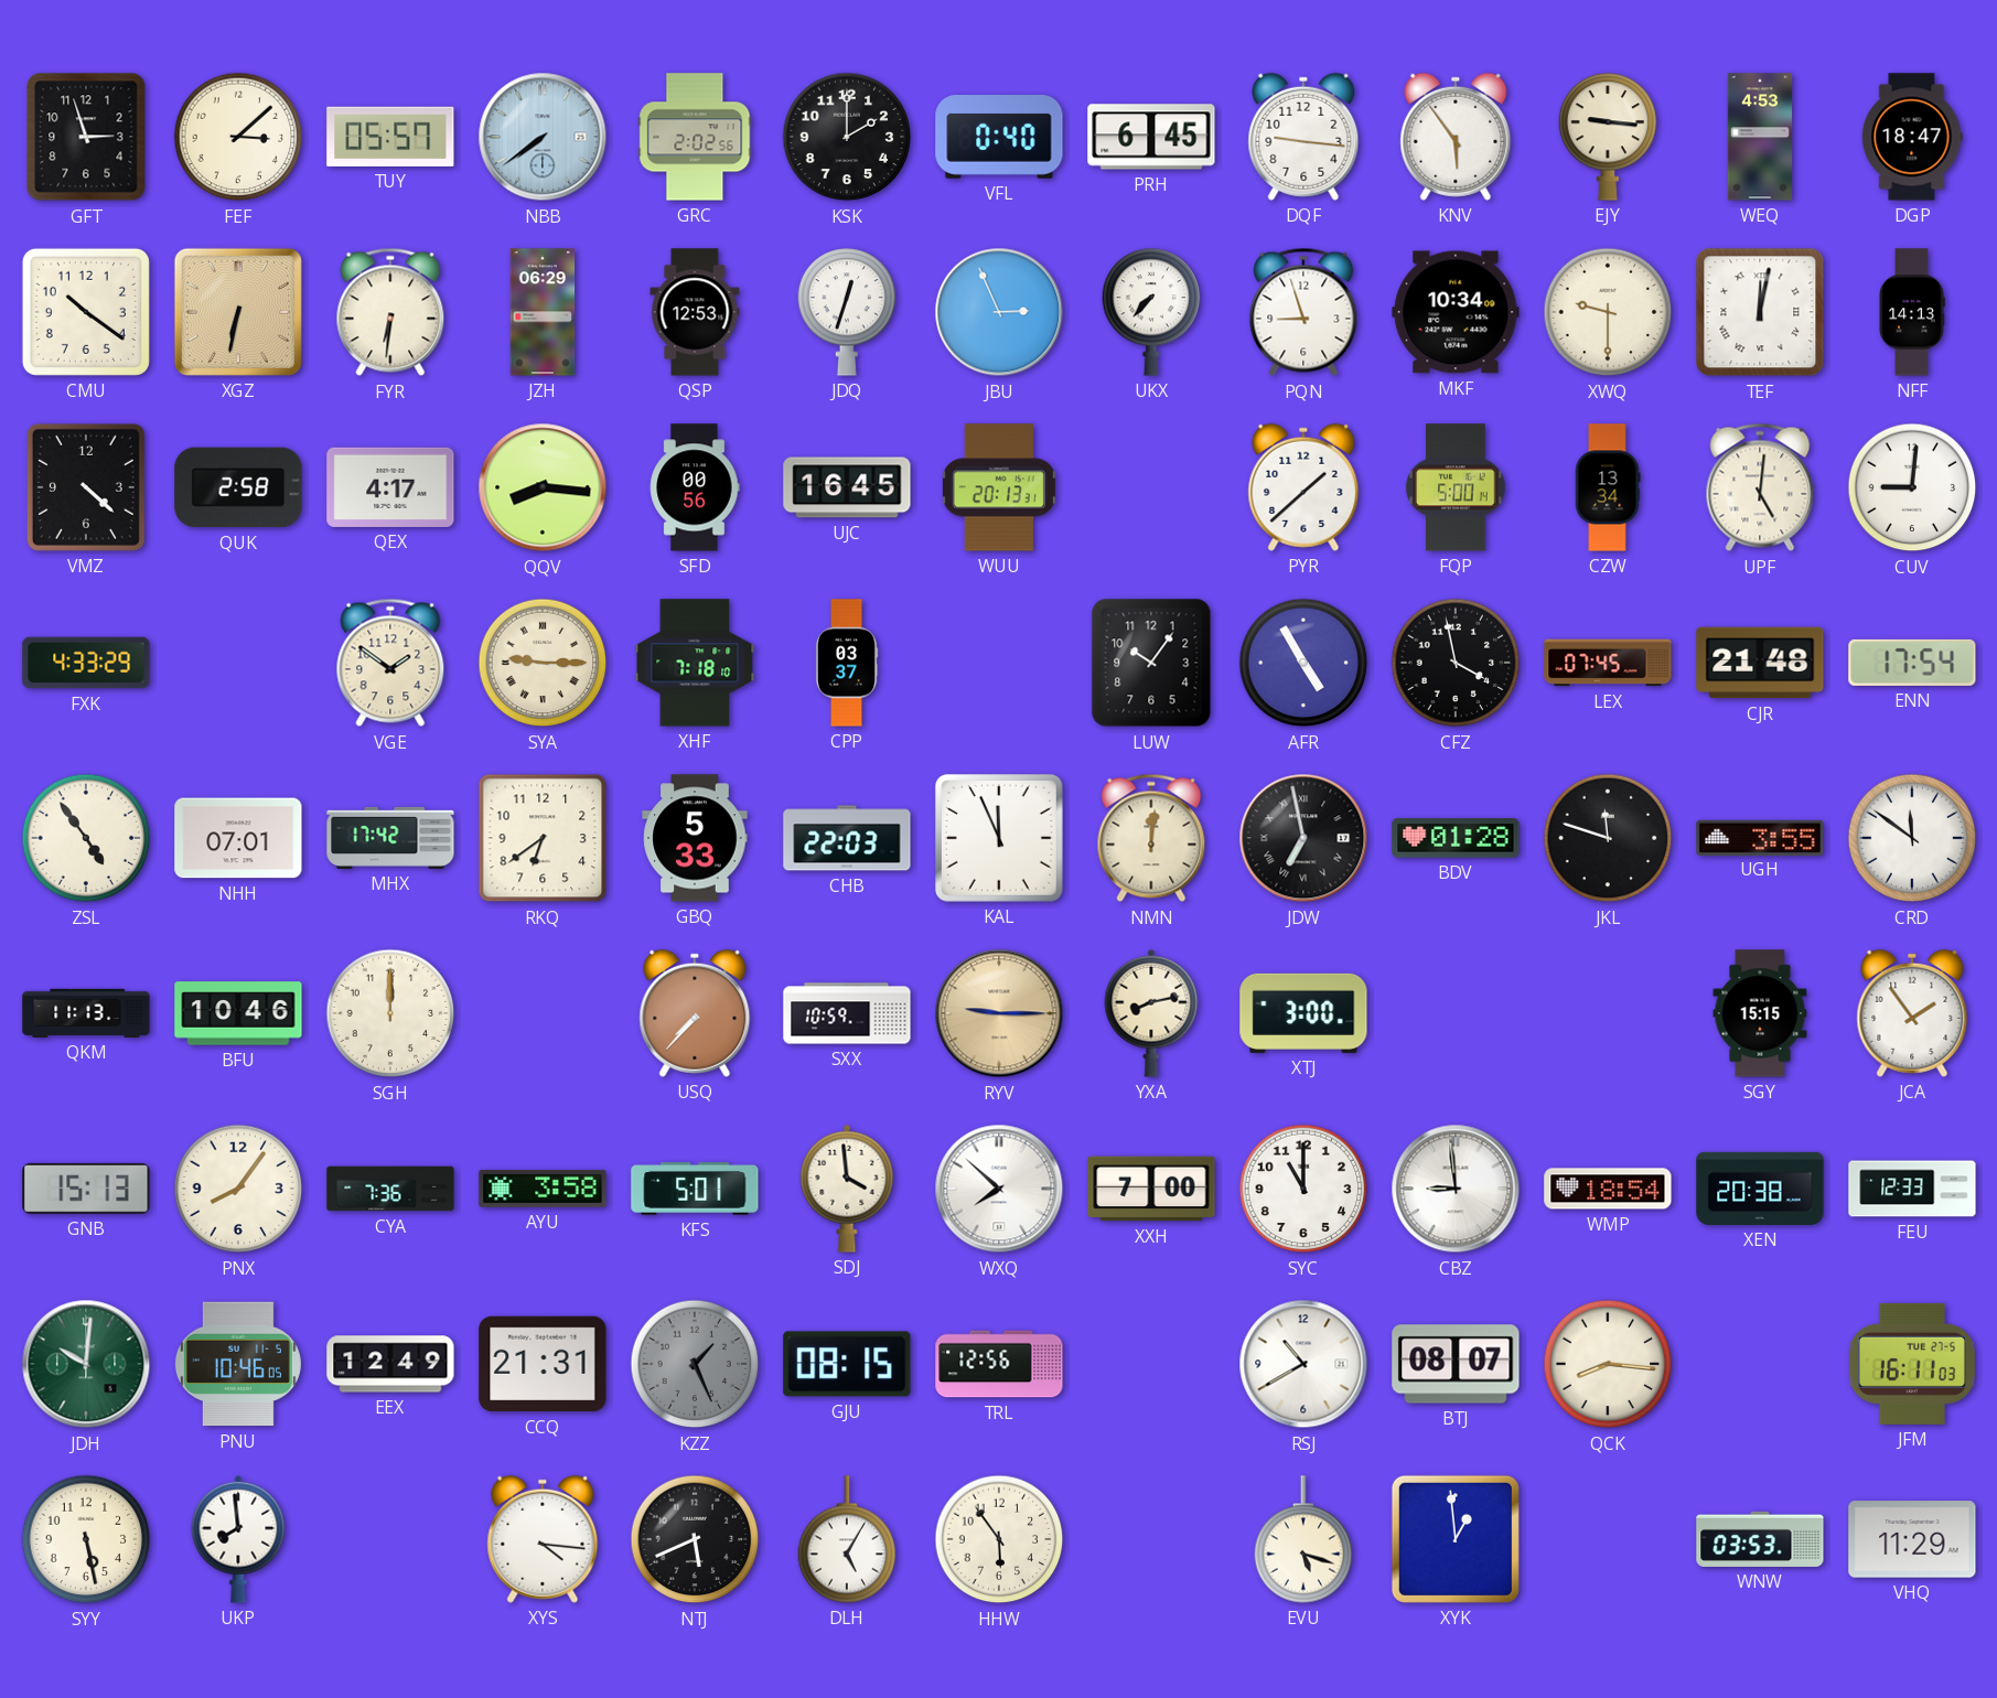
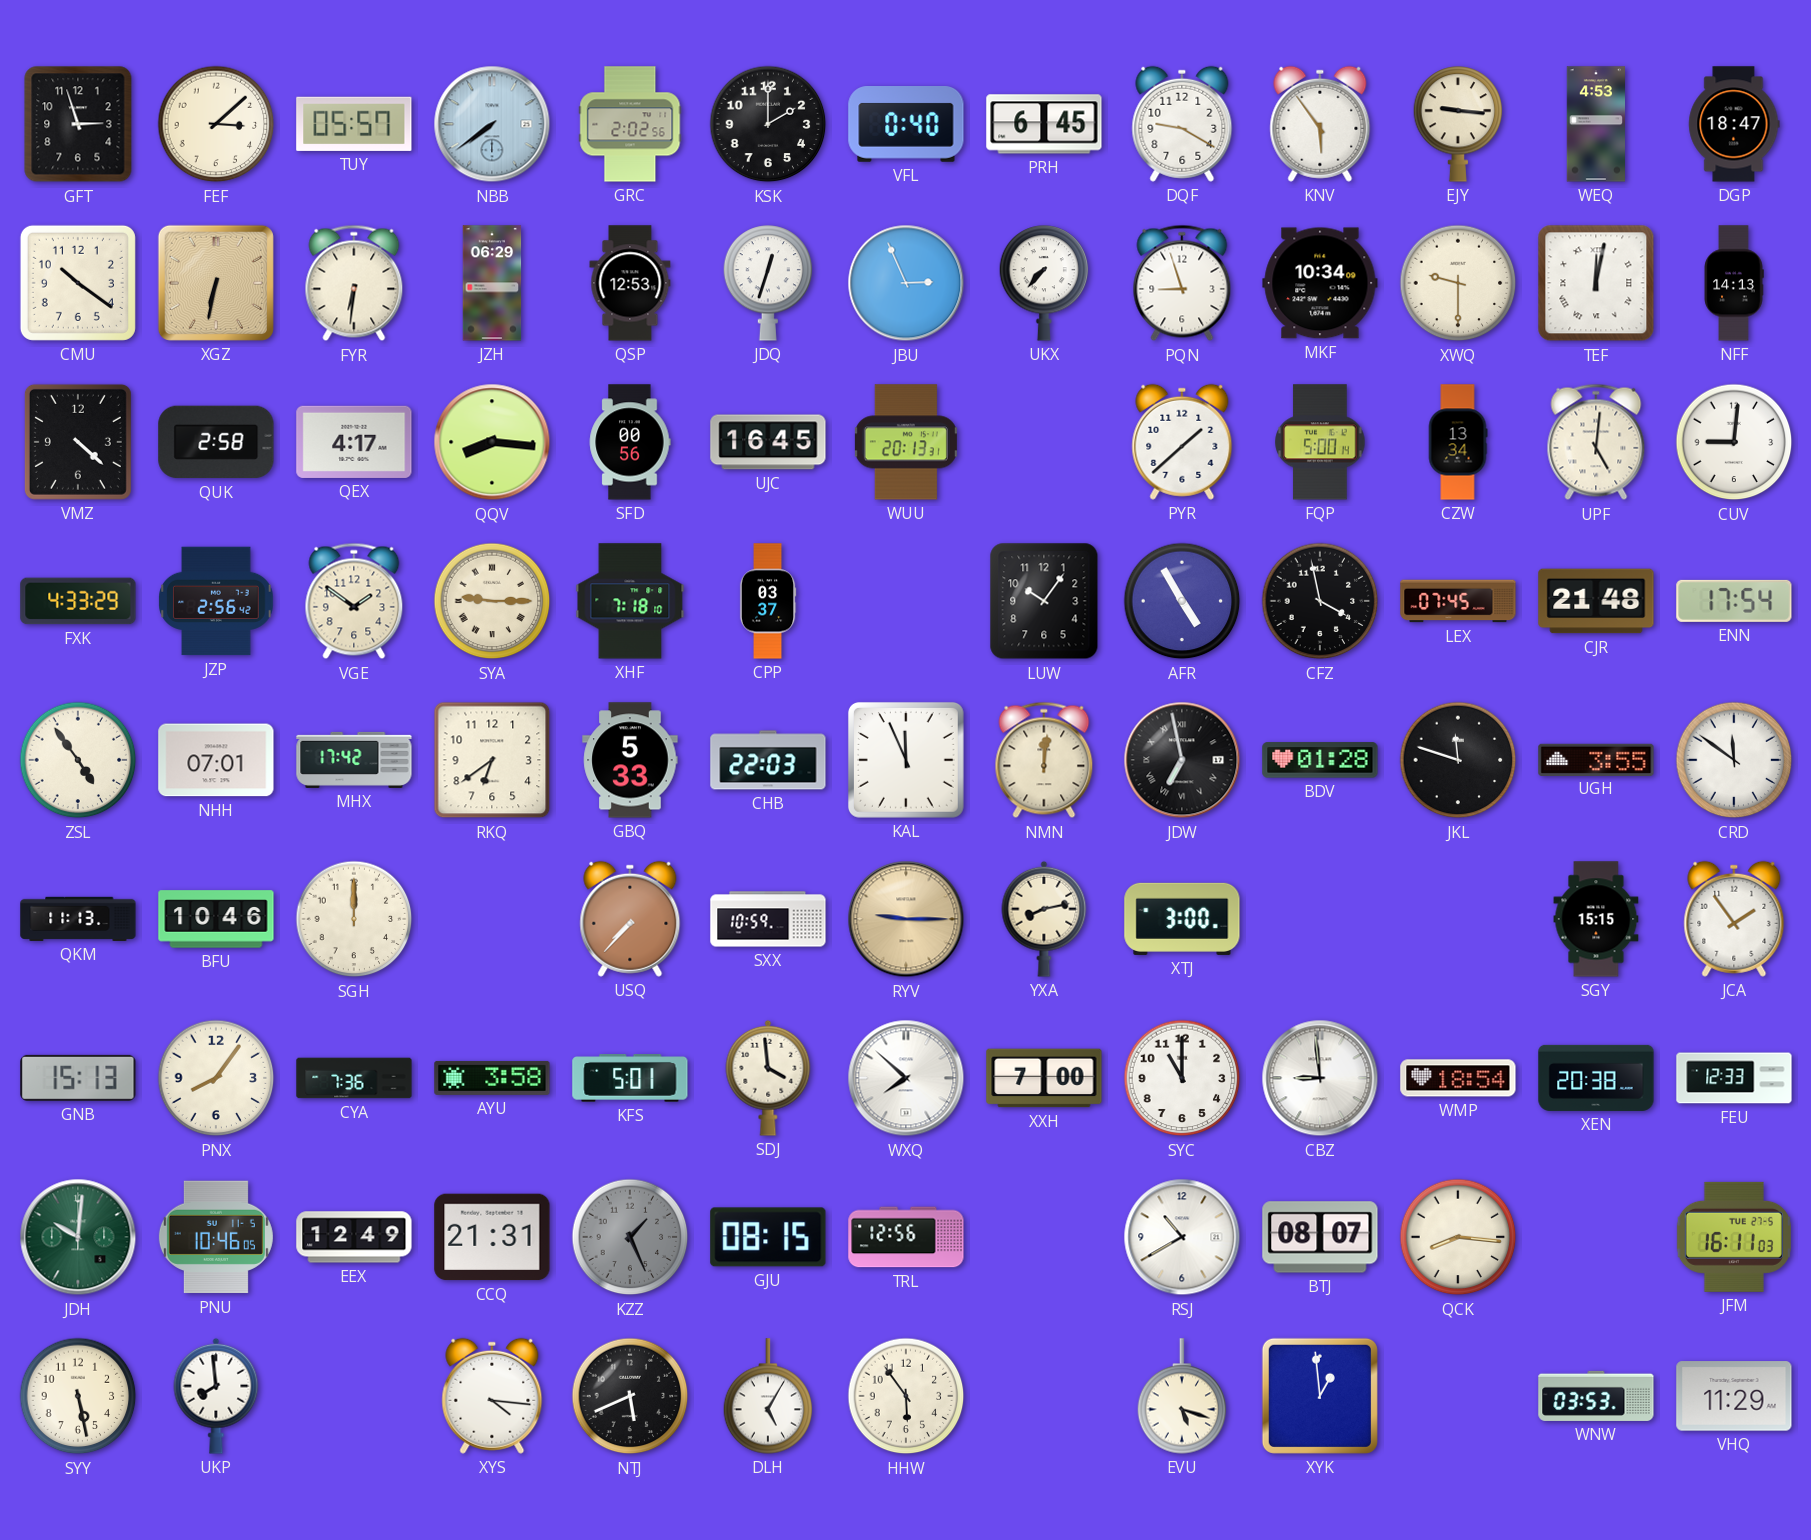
DQF: 9:16 -> 9:20 (1182, 124)
JZP: none -> 2:56 (216, 601)
